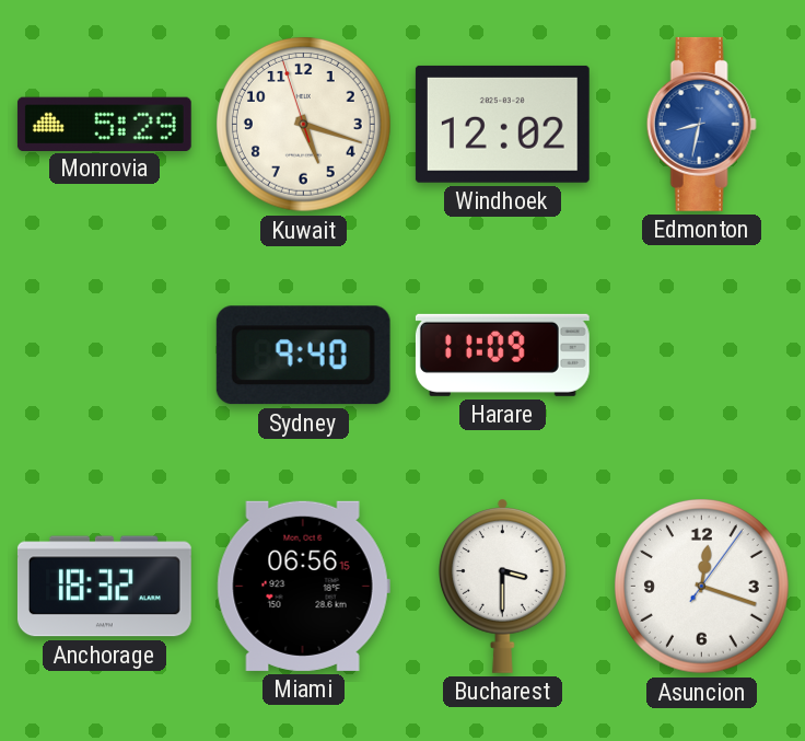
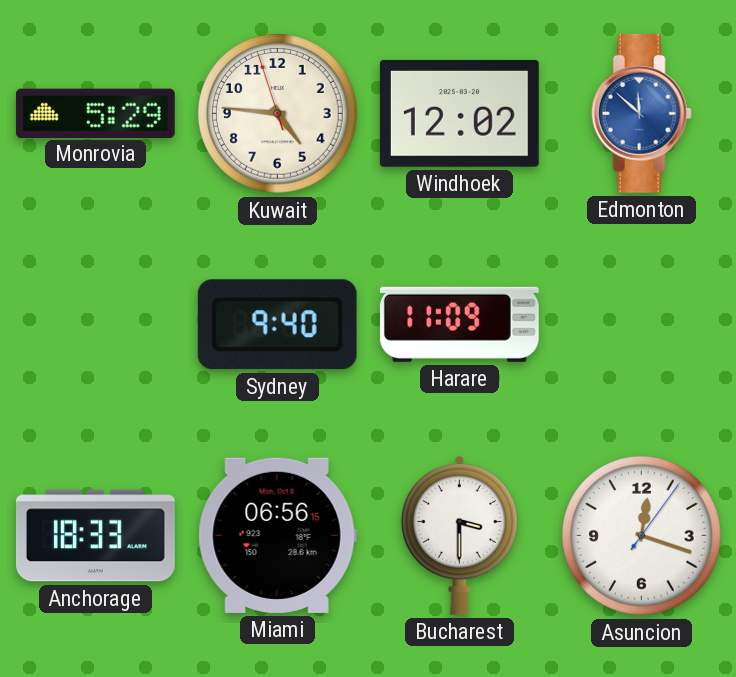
Kuwait: 5:17 -> 4:45 (278, 114)
Edmonton: 8:32 -> 11:52 (641, 113)
Anchorage: 18:32 -> 18:33 (95, 536)
